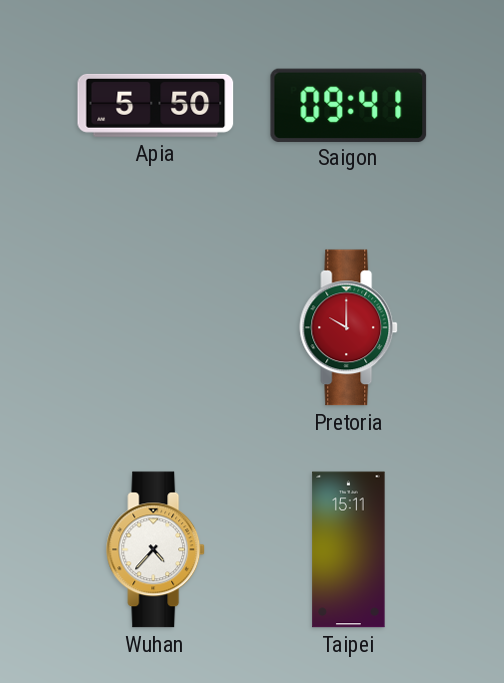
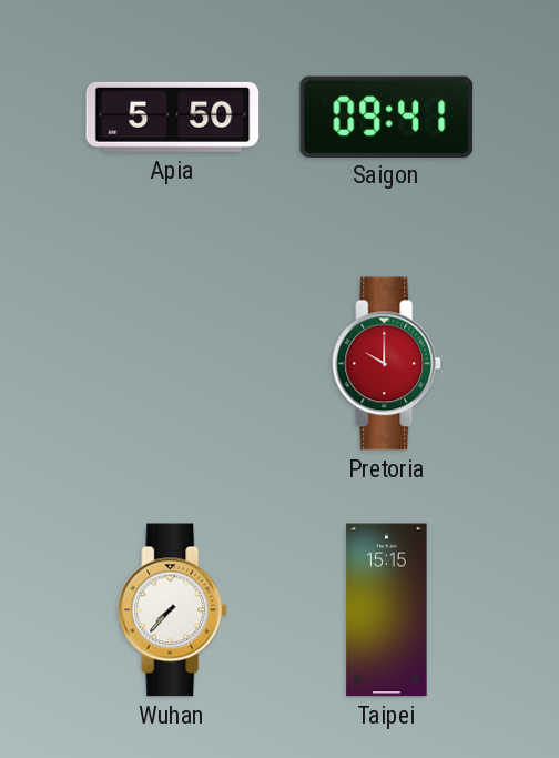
Wuhan: 4:37 -> 7:37 (173, 610)
Taipei: 15:11 -> 15:15 (387, 610)
